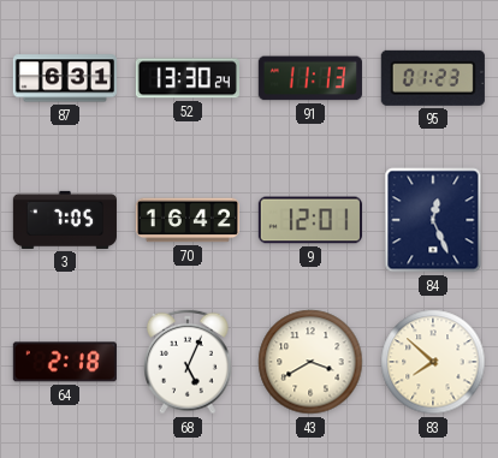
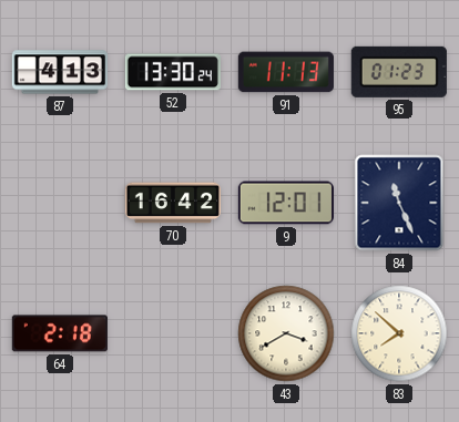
87: 6:31 -> 4:13 (60, 72)
3: 7:05 -> none (64, 220)
84: 12:26 -> 11:26 (399, 203)
68: 5:04 -> none (189, 362)
